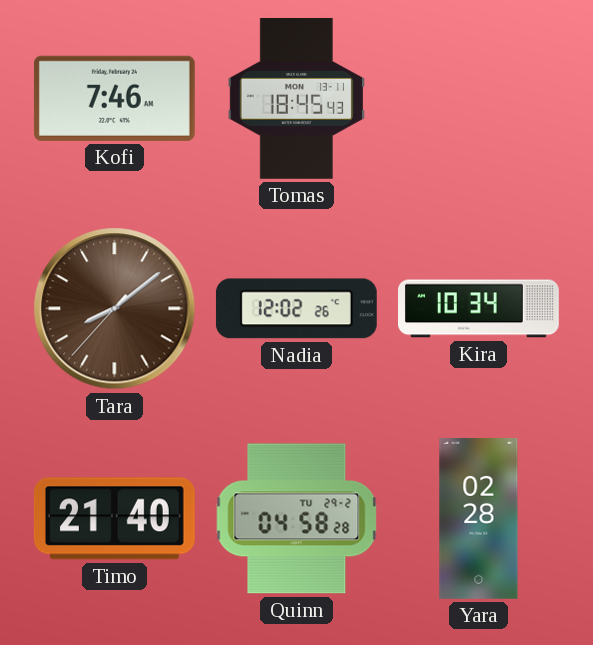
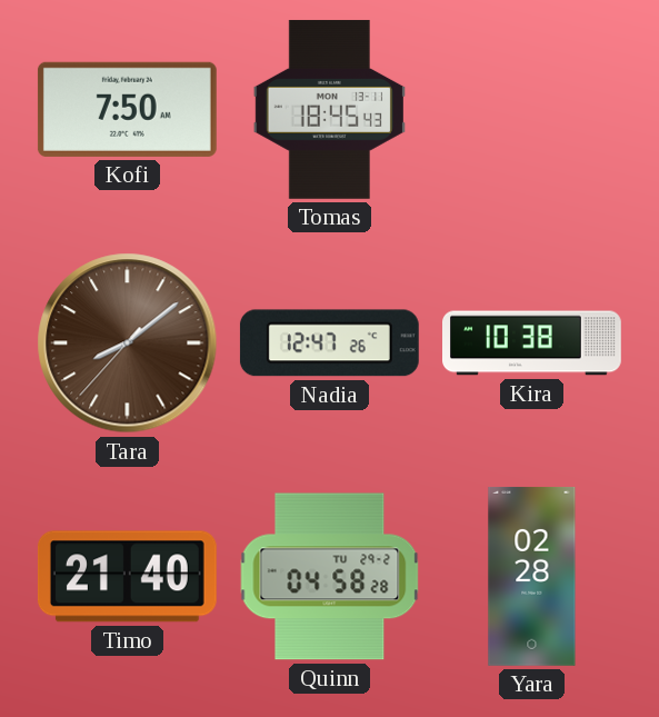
Kofi: 7:46 -> 7:50 (127, 109)
Nadia: 12:02 -> 12:47 (329, 343)
Kira: 10:34 -> 10:38 (532, 343)
